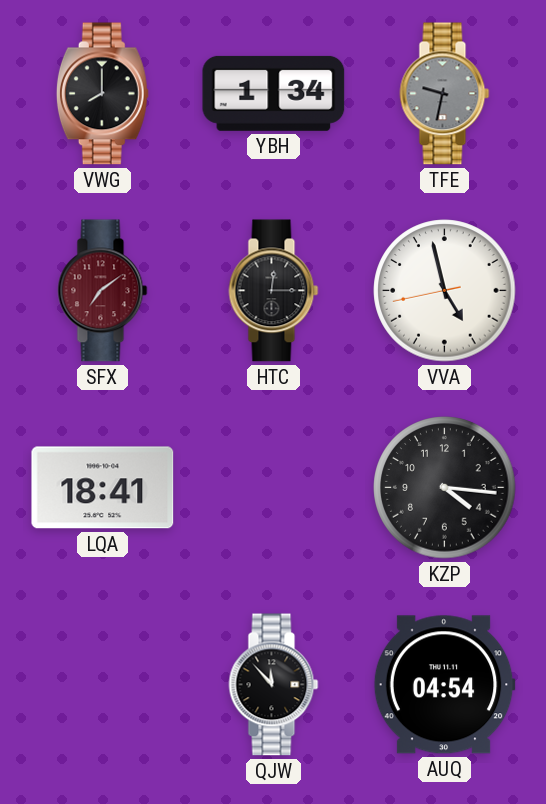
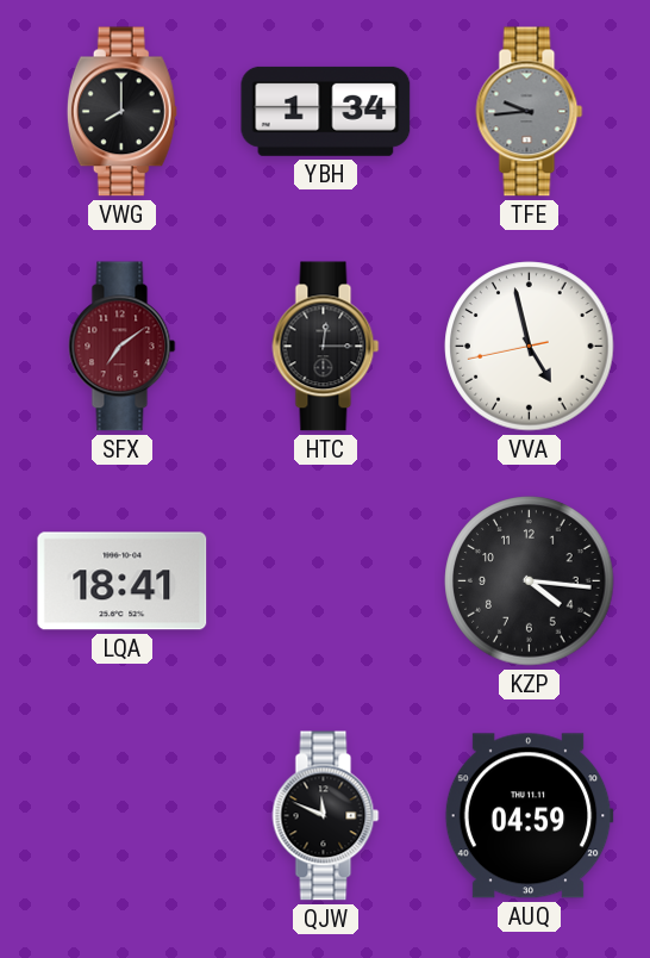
TFE: 9:32 -> 9:44 (530, 112)
QJW: 11:53 -> 11:49 (326, 816)
AUQ: 04:54 -> 04:59 (529, 816)
